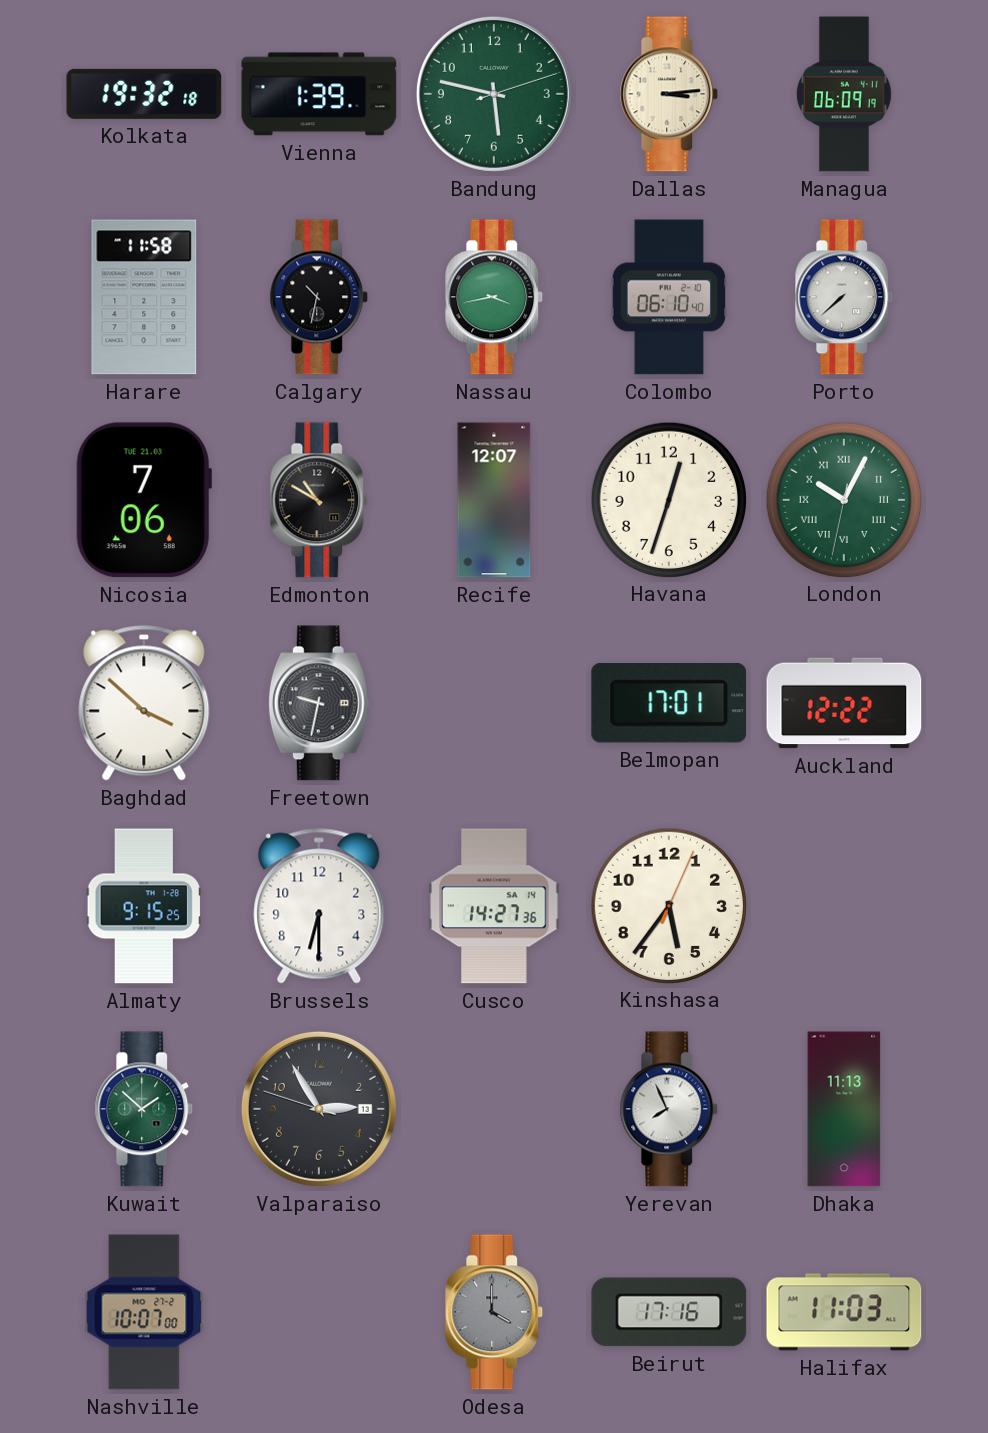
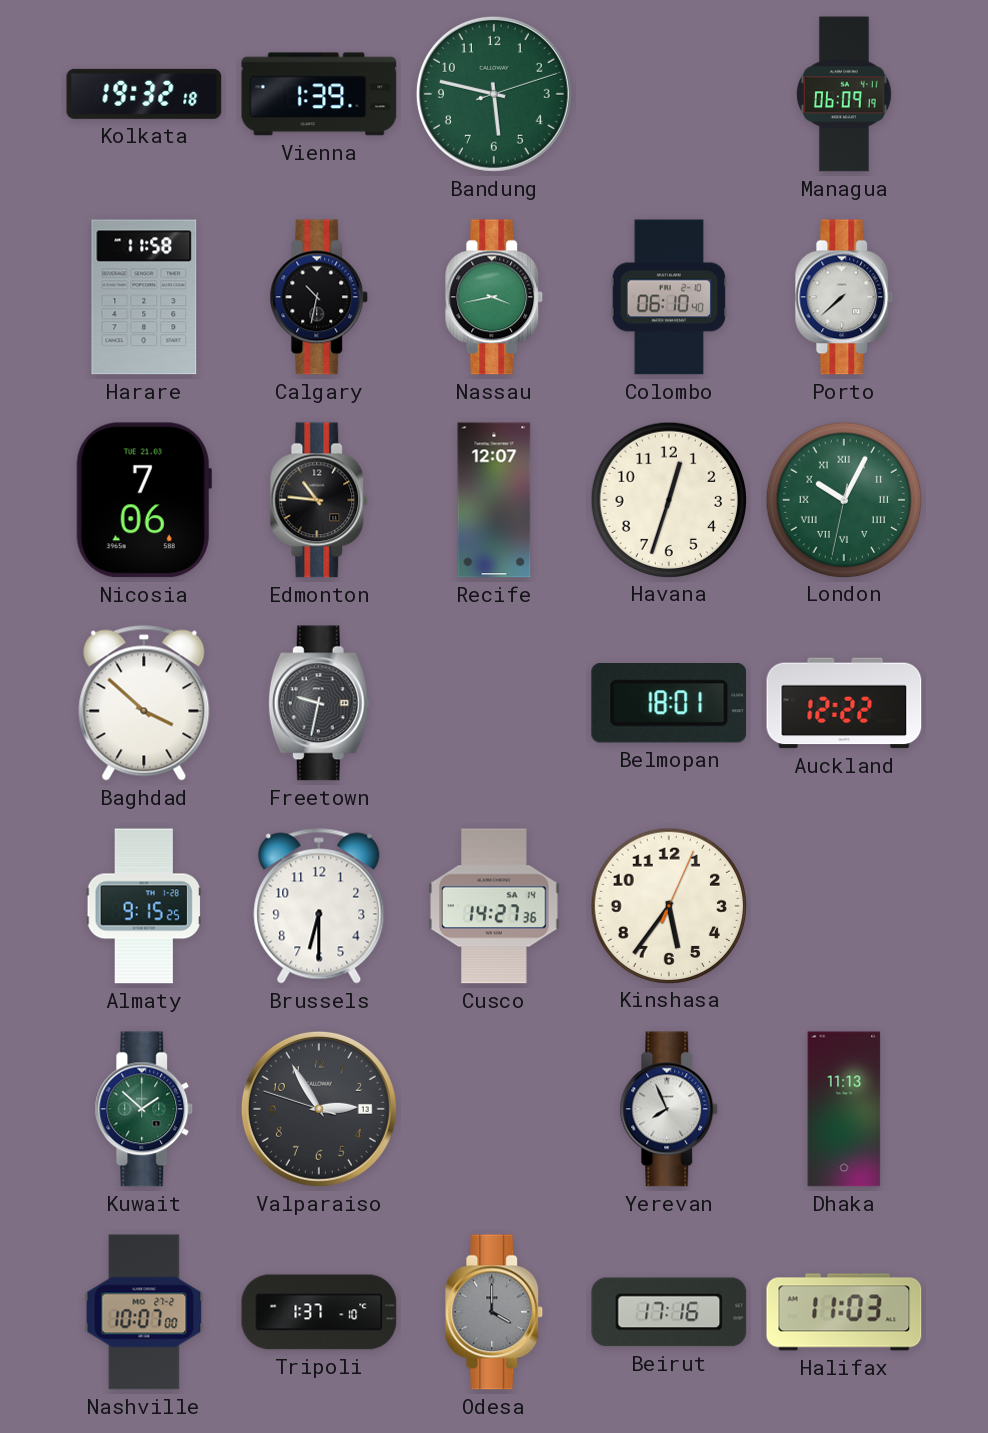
Dallas: 3:14 -> none (669, 94)
Edmonton: 10:50 -> 10:46 (319, 500)
Belmopan: 17:01 -> 18:01 (669, 703)
Tripoli: none -> 1:37 (319, 1312)
